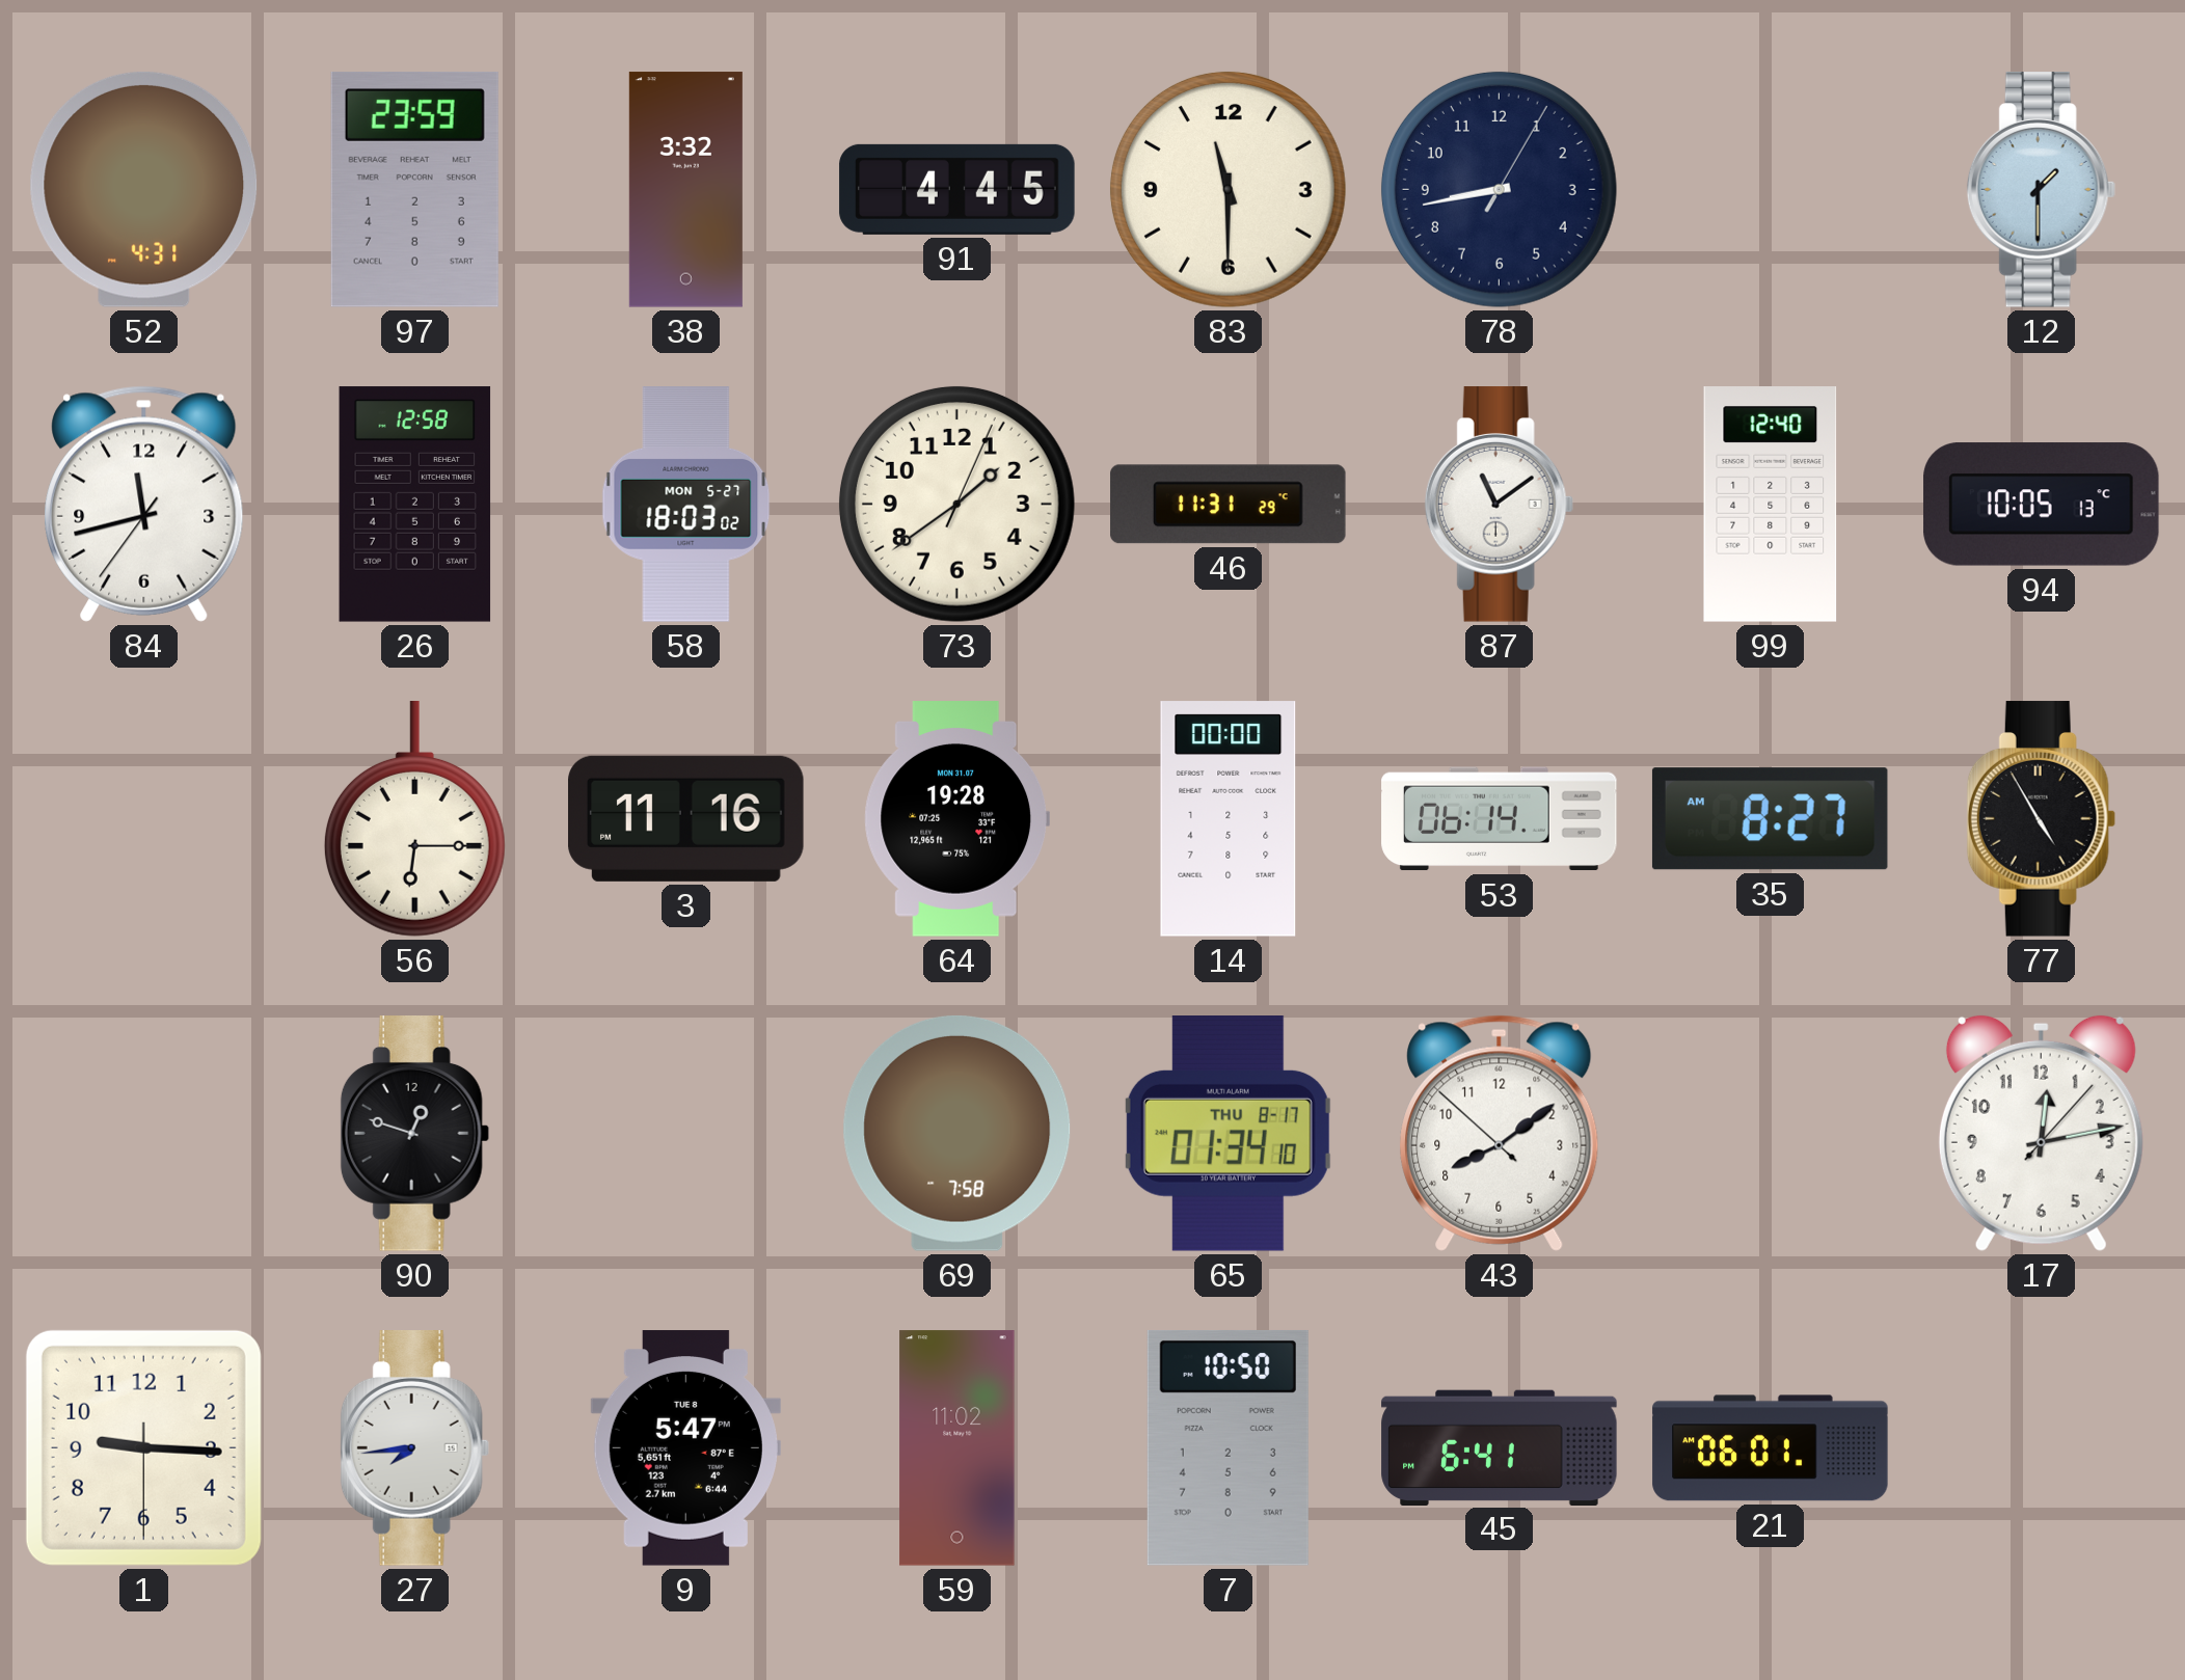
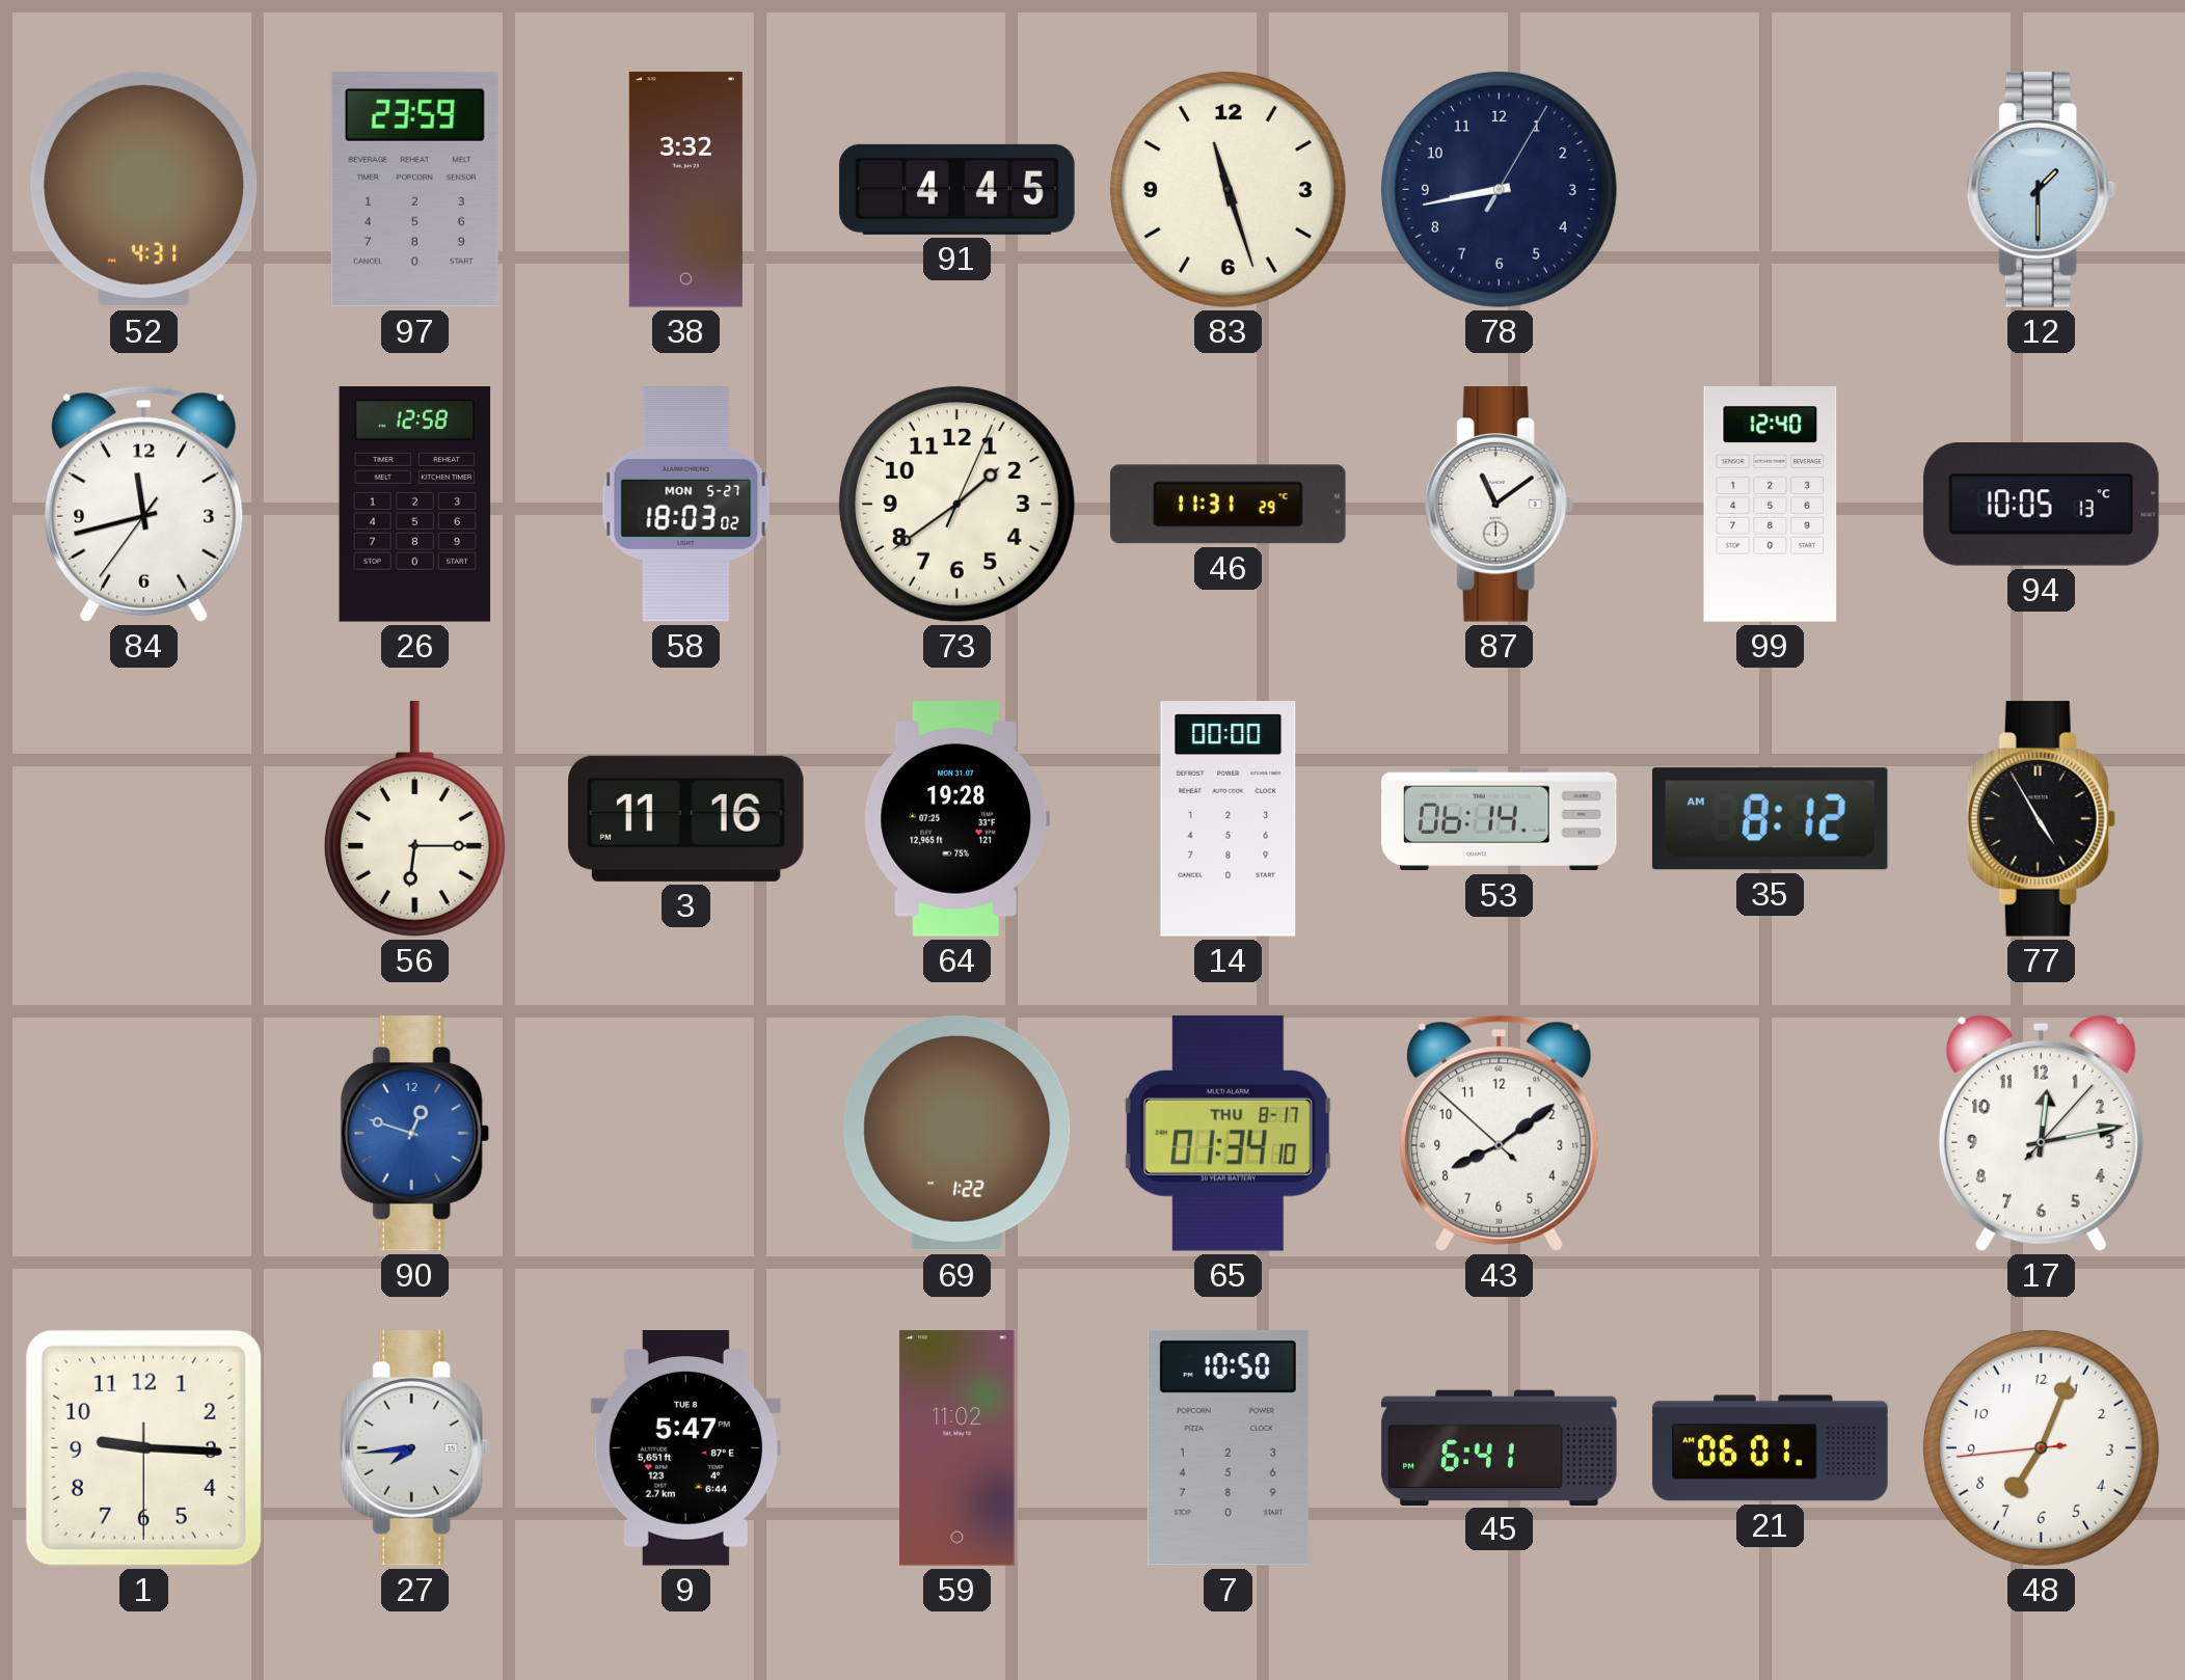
83: 11:30 -> 11:27 (1228, 189)
35: 8:27 -> 8:12 (1770, 819)
90 dial: black -> blue (414, 1134)
69: 7:58 -> 1:22 (957, 1133)
48: none -> 7:03 (2041, 1447)
